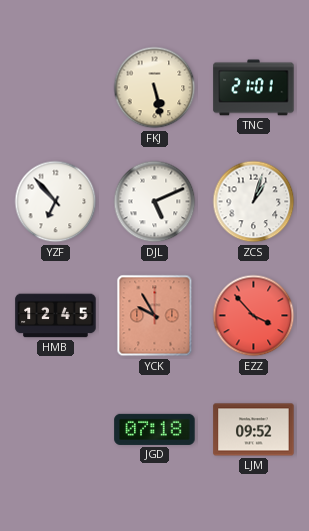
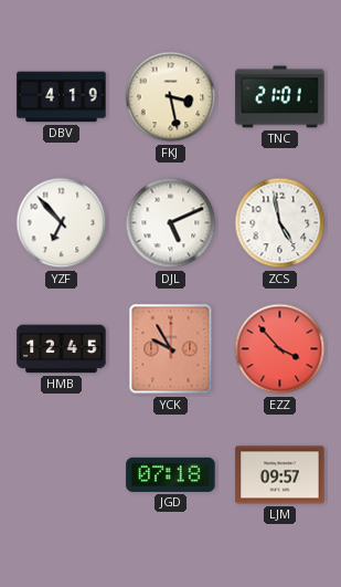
DBV: none -> 4:19 (62, 97)
FKJ: 5:28 -> 3:28 (171, 97)
ZCS: 1:03 -> 4:58 (280, 223)
LJM: 09:52 -> 09:57 (280, 475)
